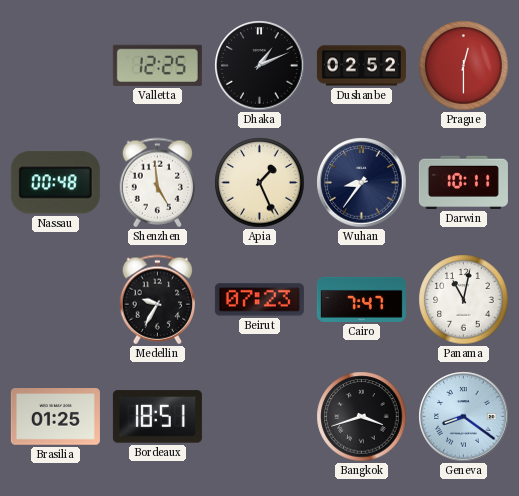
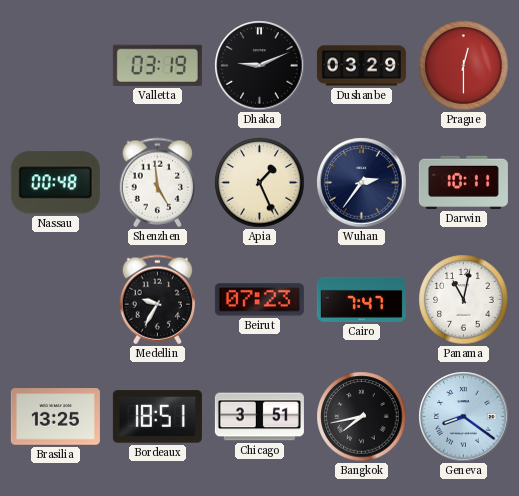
Valletta: 12:25 -> 03:19 (157, 65)
Dhaka: 1:11 -> 9:11 (260, 66)
Dushanbe: 02:52 -> 03:29 (361, 66)
Wuhan: 8:36 -> 2:36 (362, 183)
Brasilia: 01:25 -> 13:25 (55, 417)
Chicago: none -> 3:51 (259, 417)
Bangkok: 3:42 -> 7:43 (362, 417)
